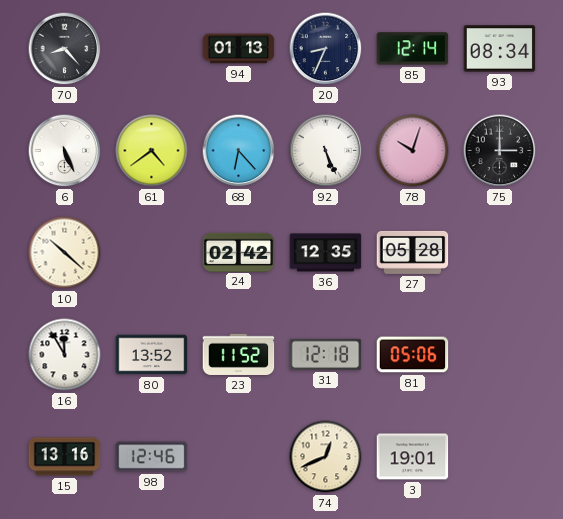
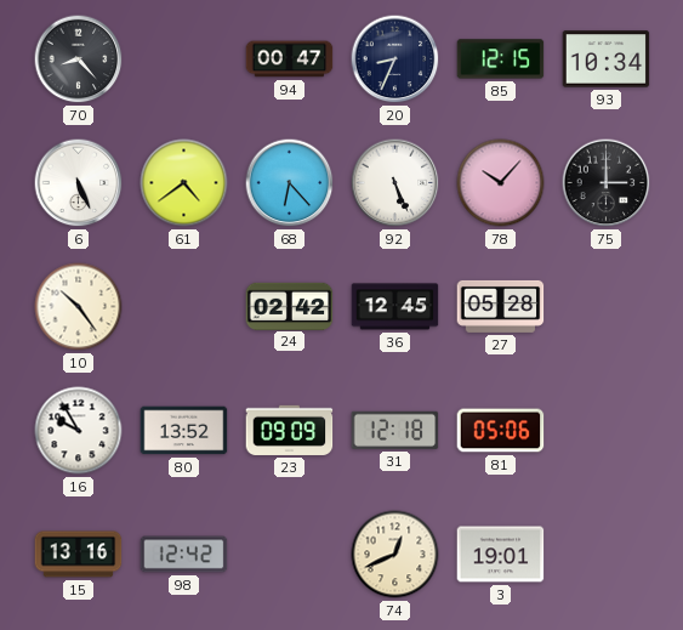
94: 01:13 -> 00:47 (290, 59)
85: 12:14 -> 12:15 (501, 59)
93: 08:34 -> 10:34 (607, 59)
78: 10:03 -> 10:07 (501, 183)
10: 10:22 -> 10:24 (79, 307)
36: 12:35 -> 12:45 (395, 307)
16: 11:55 -> 9:55 (79, 431)
23: 11:52 -> 09:09 (290, 430)
98: 12:46 -> 12:42 (184, 555)
